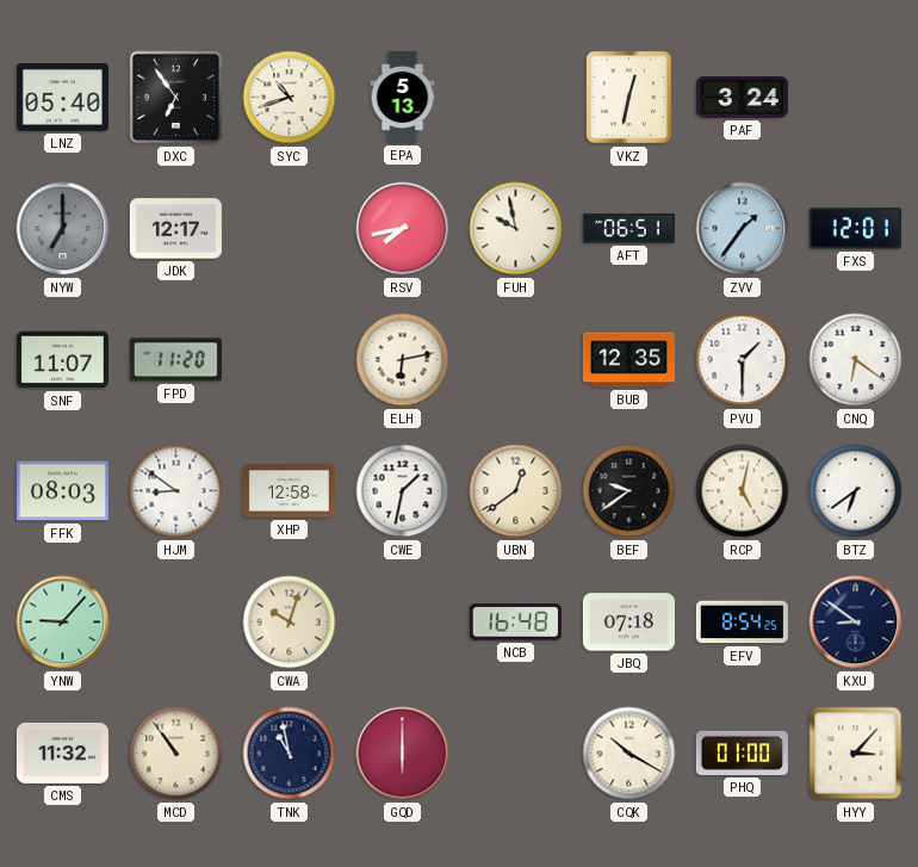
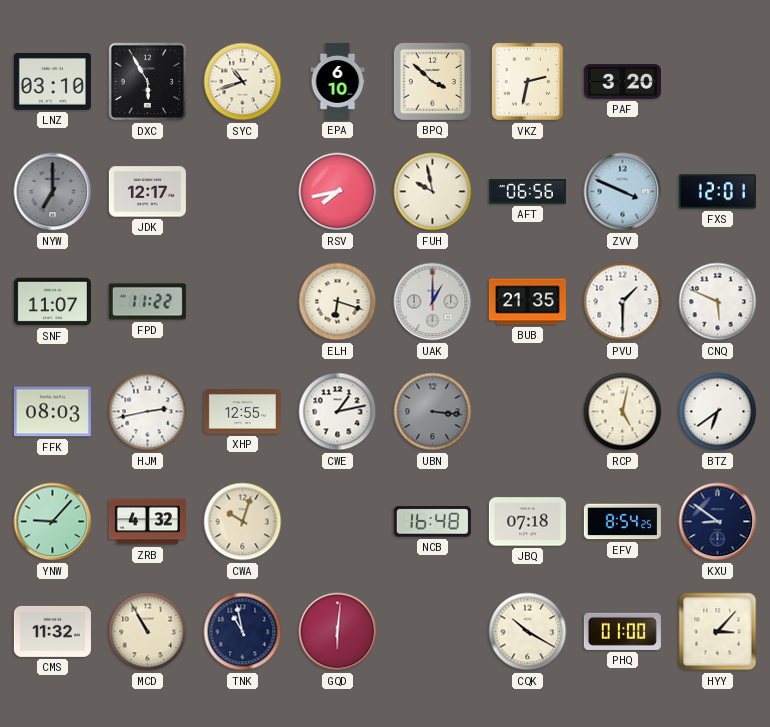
LNZ: 05:40 -> 03:10 (52, 82)
DXC: 6:54 -> 5:55 (148, 82)
EPA: 5:13 -> 6:10 (338, 81)
BPQ: none -> 3:52 (432, 81)
VKZ: 12:32 -> 2:32 (528, 82)
PAF: 3:24 -> 3:20 (622, 82)
AFT: 06:51 -> 06:56 (527, 192)
ZVV: 1:36 -> 3:49 (623, 192)
FPD: 11:20 -> 11:22 (147, 302)
ELH: 6:13 -> 6:18 (338, 302)
UAK: none -> 1:00 (433, 302)
BUB: 12:35 -> 21:35 (527, 302)
CNQ: 6:21 -> 5:49 (718, 302)
HJM: 8:51 -> 2:43 (148, 412)
XHP: 12:58 -> 12:55 (242, 412)
CWE: 1:32 -> 1:13 (338, 412)
UBN: 12:39 -> 3:16 (433, 412)
UBN dial: cream -> grey (433, 412)
BEF: 9:39 -> none (629, 491)
ZRB: none -> 4:32 (147, 522)
MCD: 10:54 -> 10:55 (148, 632)
GQD: 6:00 -> 6:01 (338, 632)
